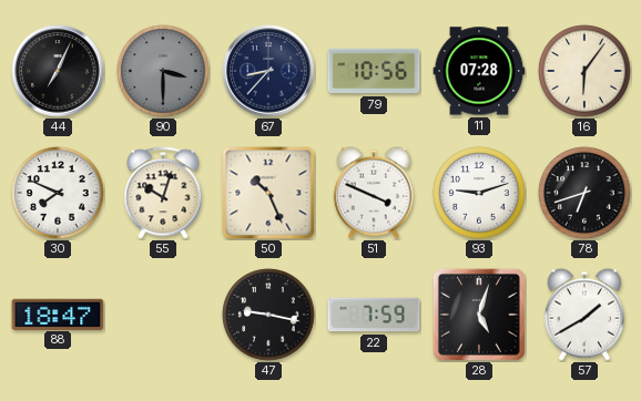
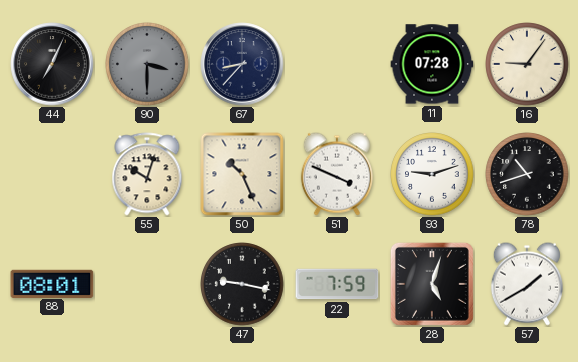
79: 10:56 -> none (374, 71)
16: 6:06 -> 9:06 (527, 64)
30: 7:49 -> none (58, 193)
78: 6:42 -> 10:42 (527, 174)
88: 18:47 -> 08:01 (52, 283)
